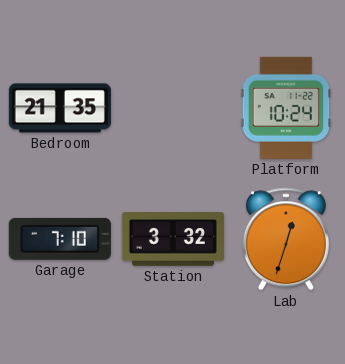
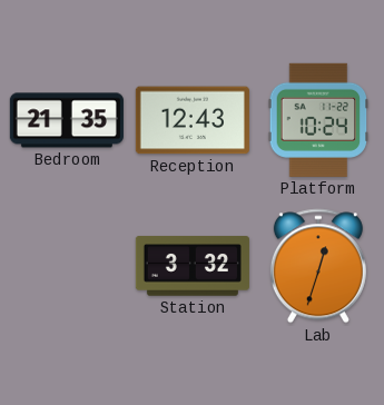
Reception: none -> 12:43 (193, 120)
Garage: 7:10 -> none (60, 239)
